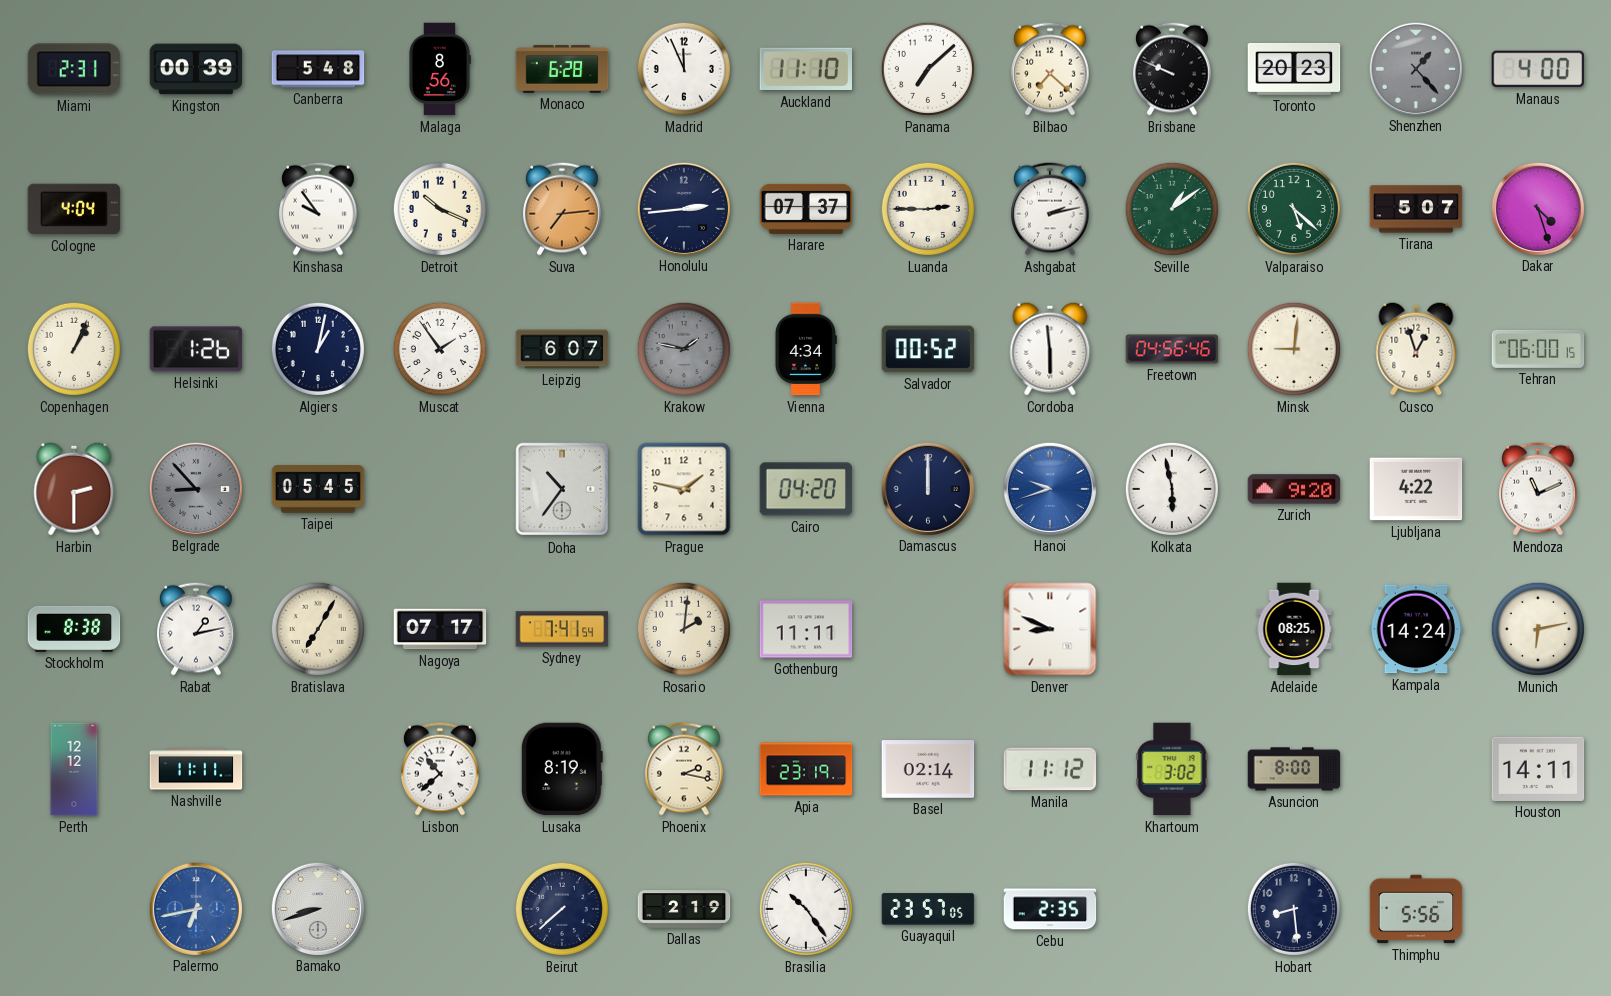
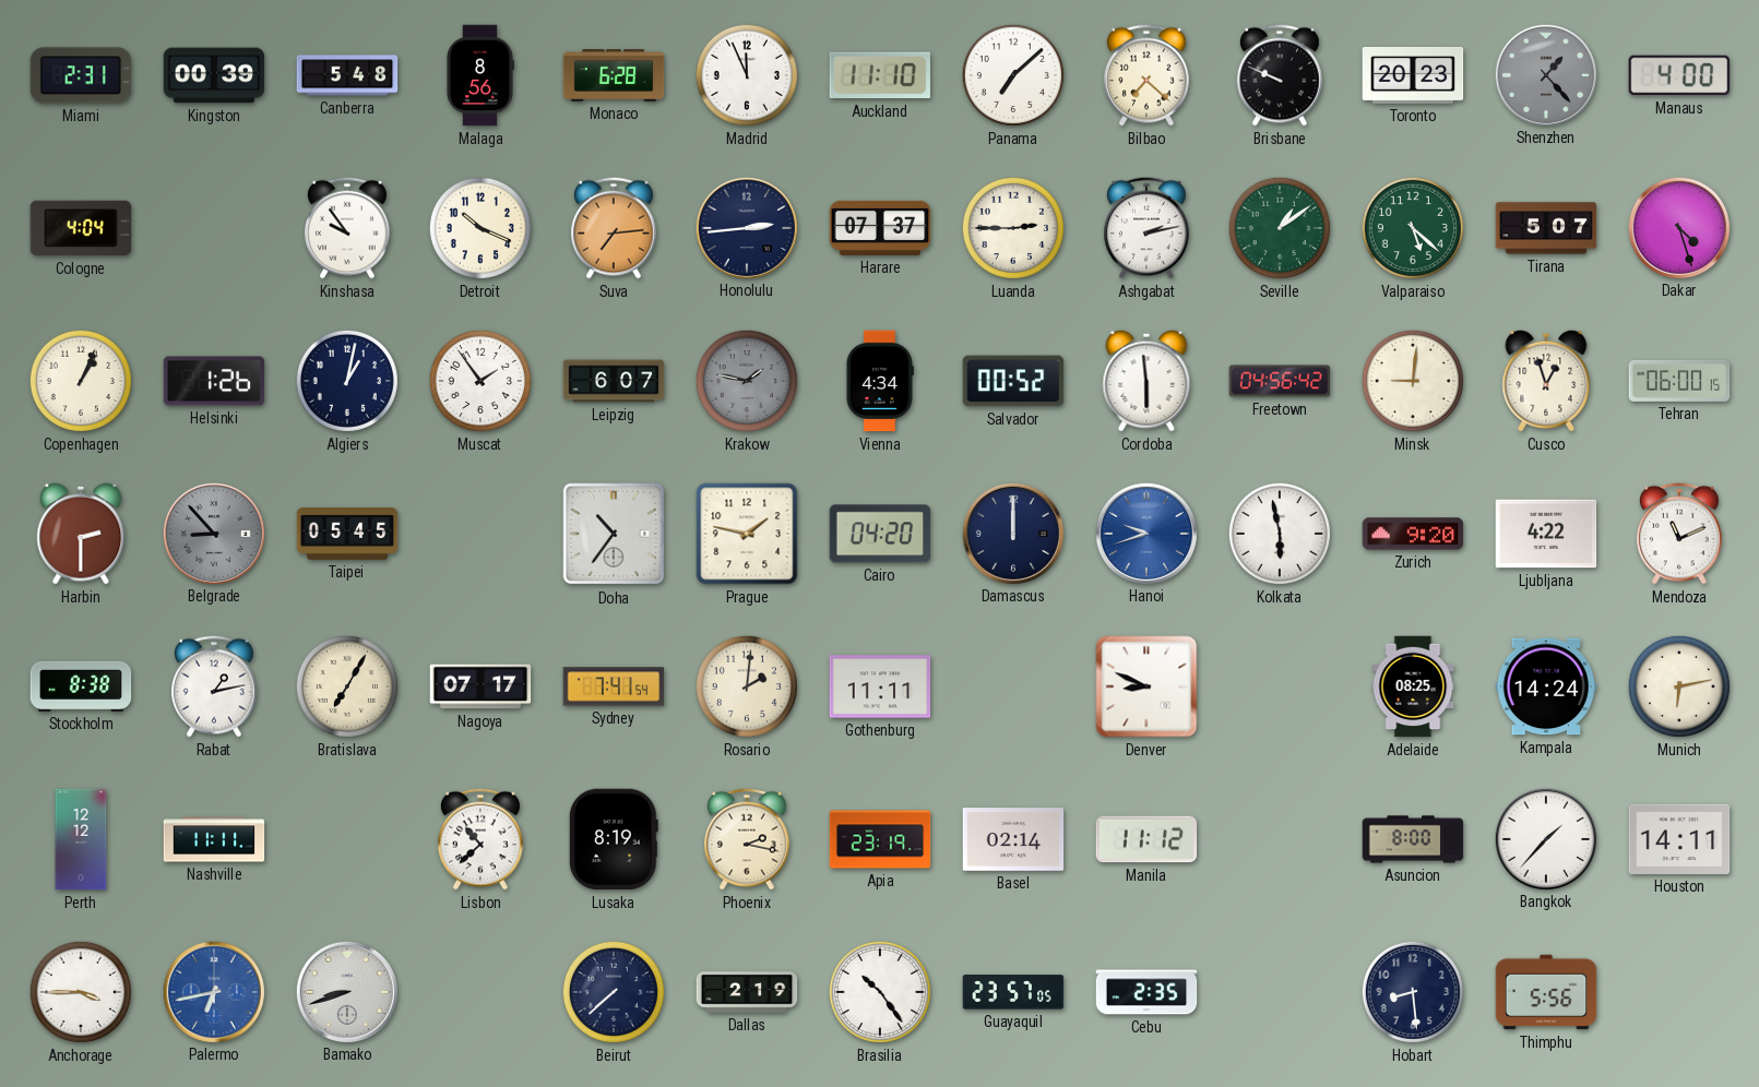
Freetown: 04:56:46 -> 04:56:42 (1280, 381)
Khartoum: 3:02 -> none (1172, 769)
Bangkok: none -> 1:37 (1545, 838)
Anchorage: none -> 3:45 (81, 992)
